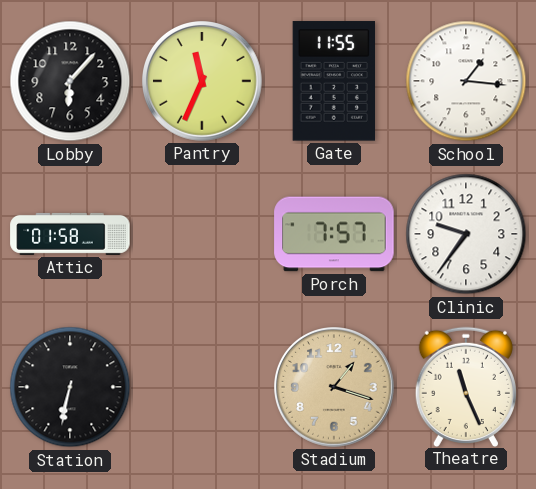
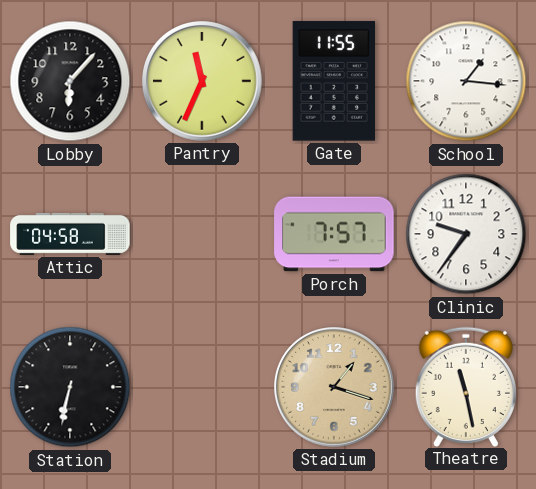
Attic: 01:58 -> 04:58 (70, 234)
Theatre: 11:26 -> 11:28 (466, 386)
